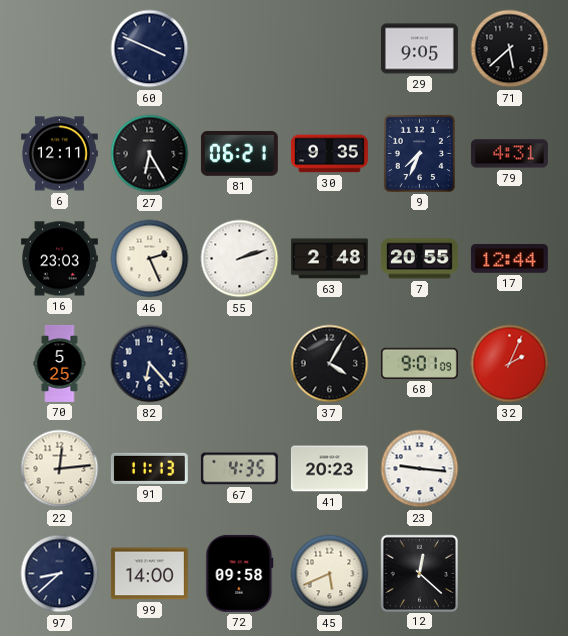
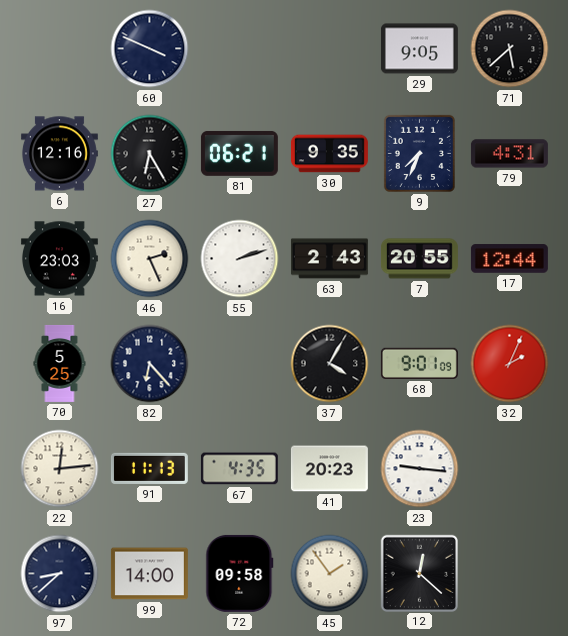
6: 12:11 -> 12:16 (59, 154)
63: 2:48 -> 2:43 (329, 259)
45: 5:41 -> 1:54 (330, 574)
